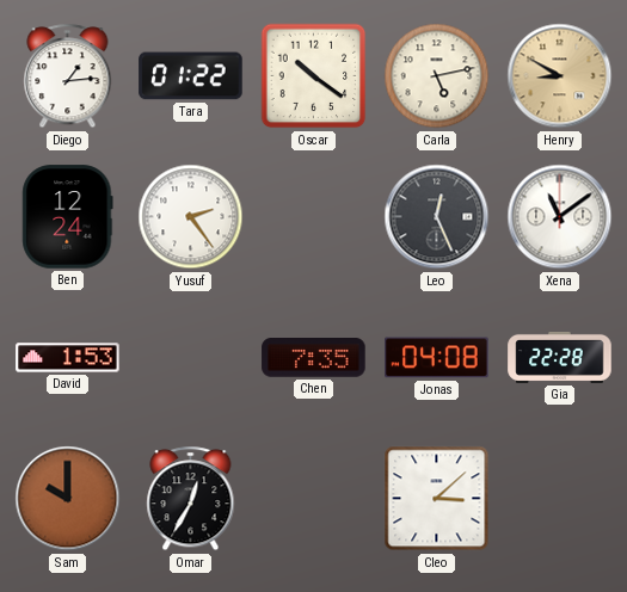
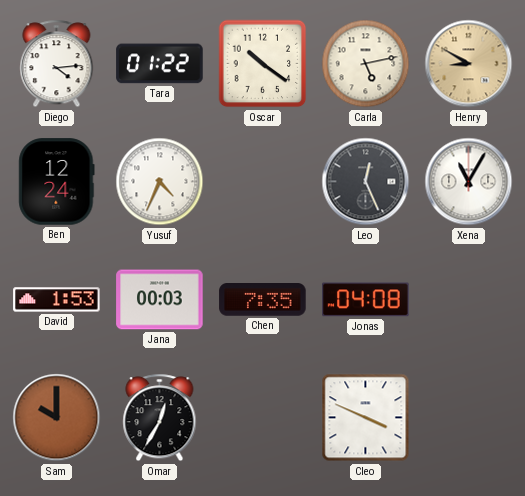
Diego: 1:14 -> 4:14 (57, 64)
Yusuf: 2:24 -> 4:34 (160, 182)
Xena: 11:09 -> 11:05 (469, 182)
Jana: none -> 00:03 (160, 300)
Gia: 22:28 -> none (560, 357)
Cleo: 3:08 -> 3:49 (366, 418)
